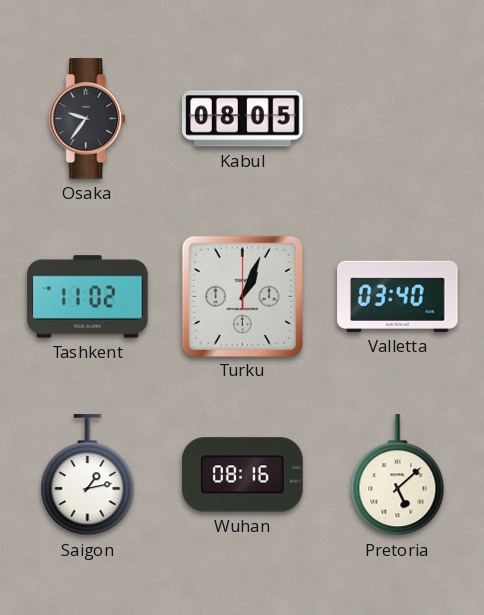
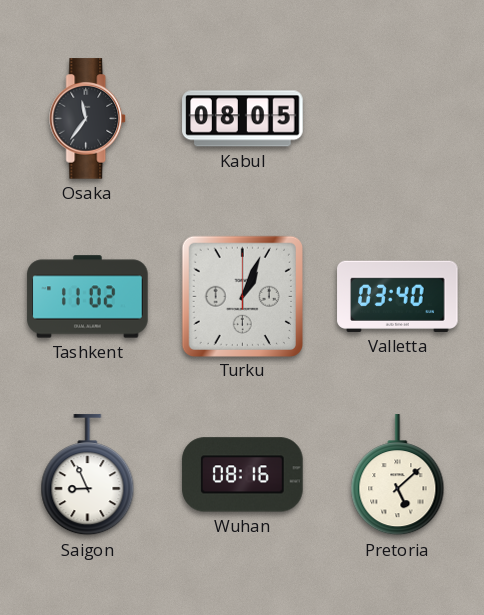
Osaka: 9:36 -> 11:36 (88, 119)
Saigon: 1:13 -> 8:56 (88, 475)
